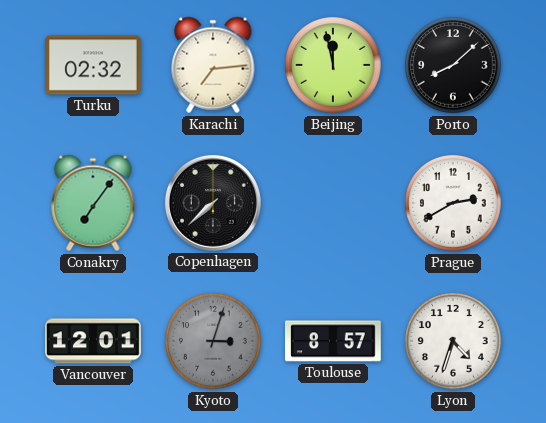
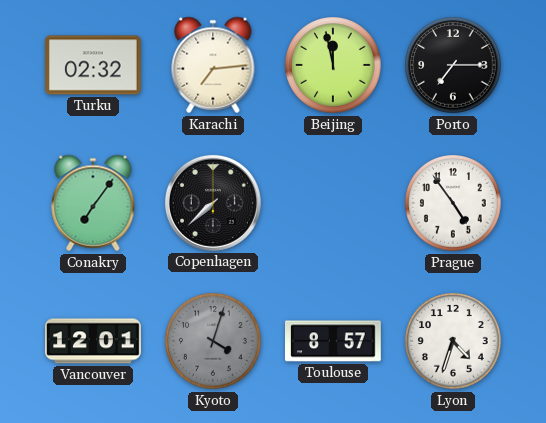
Porto: 8:08 -> 7:15 (453, 65)
Prague: 2:40 -> 4:54 (453, 203)
Kyoto: 3:03 -> 4:03 (213, 341)
